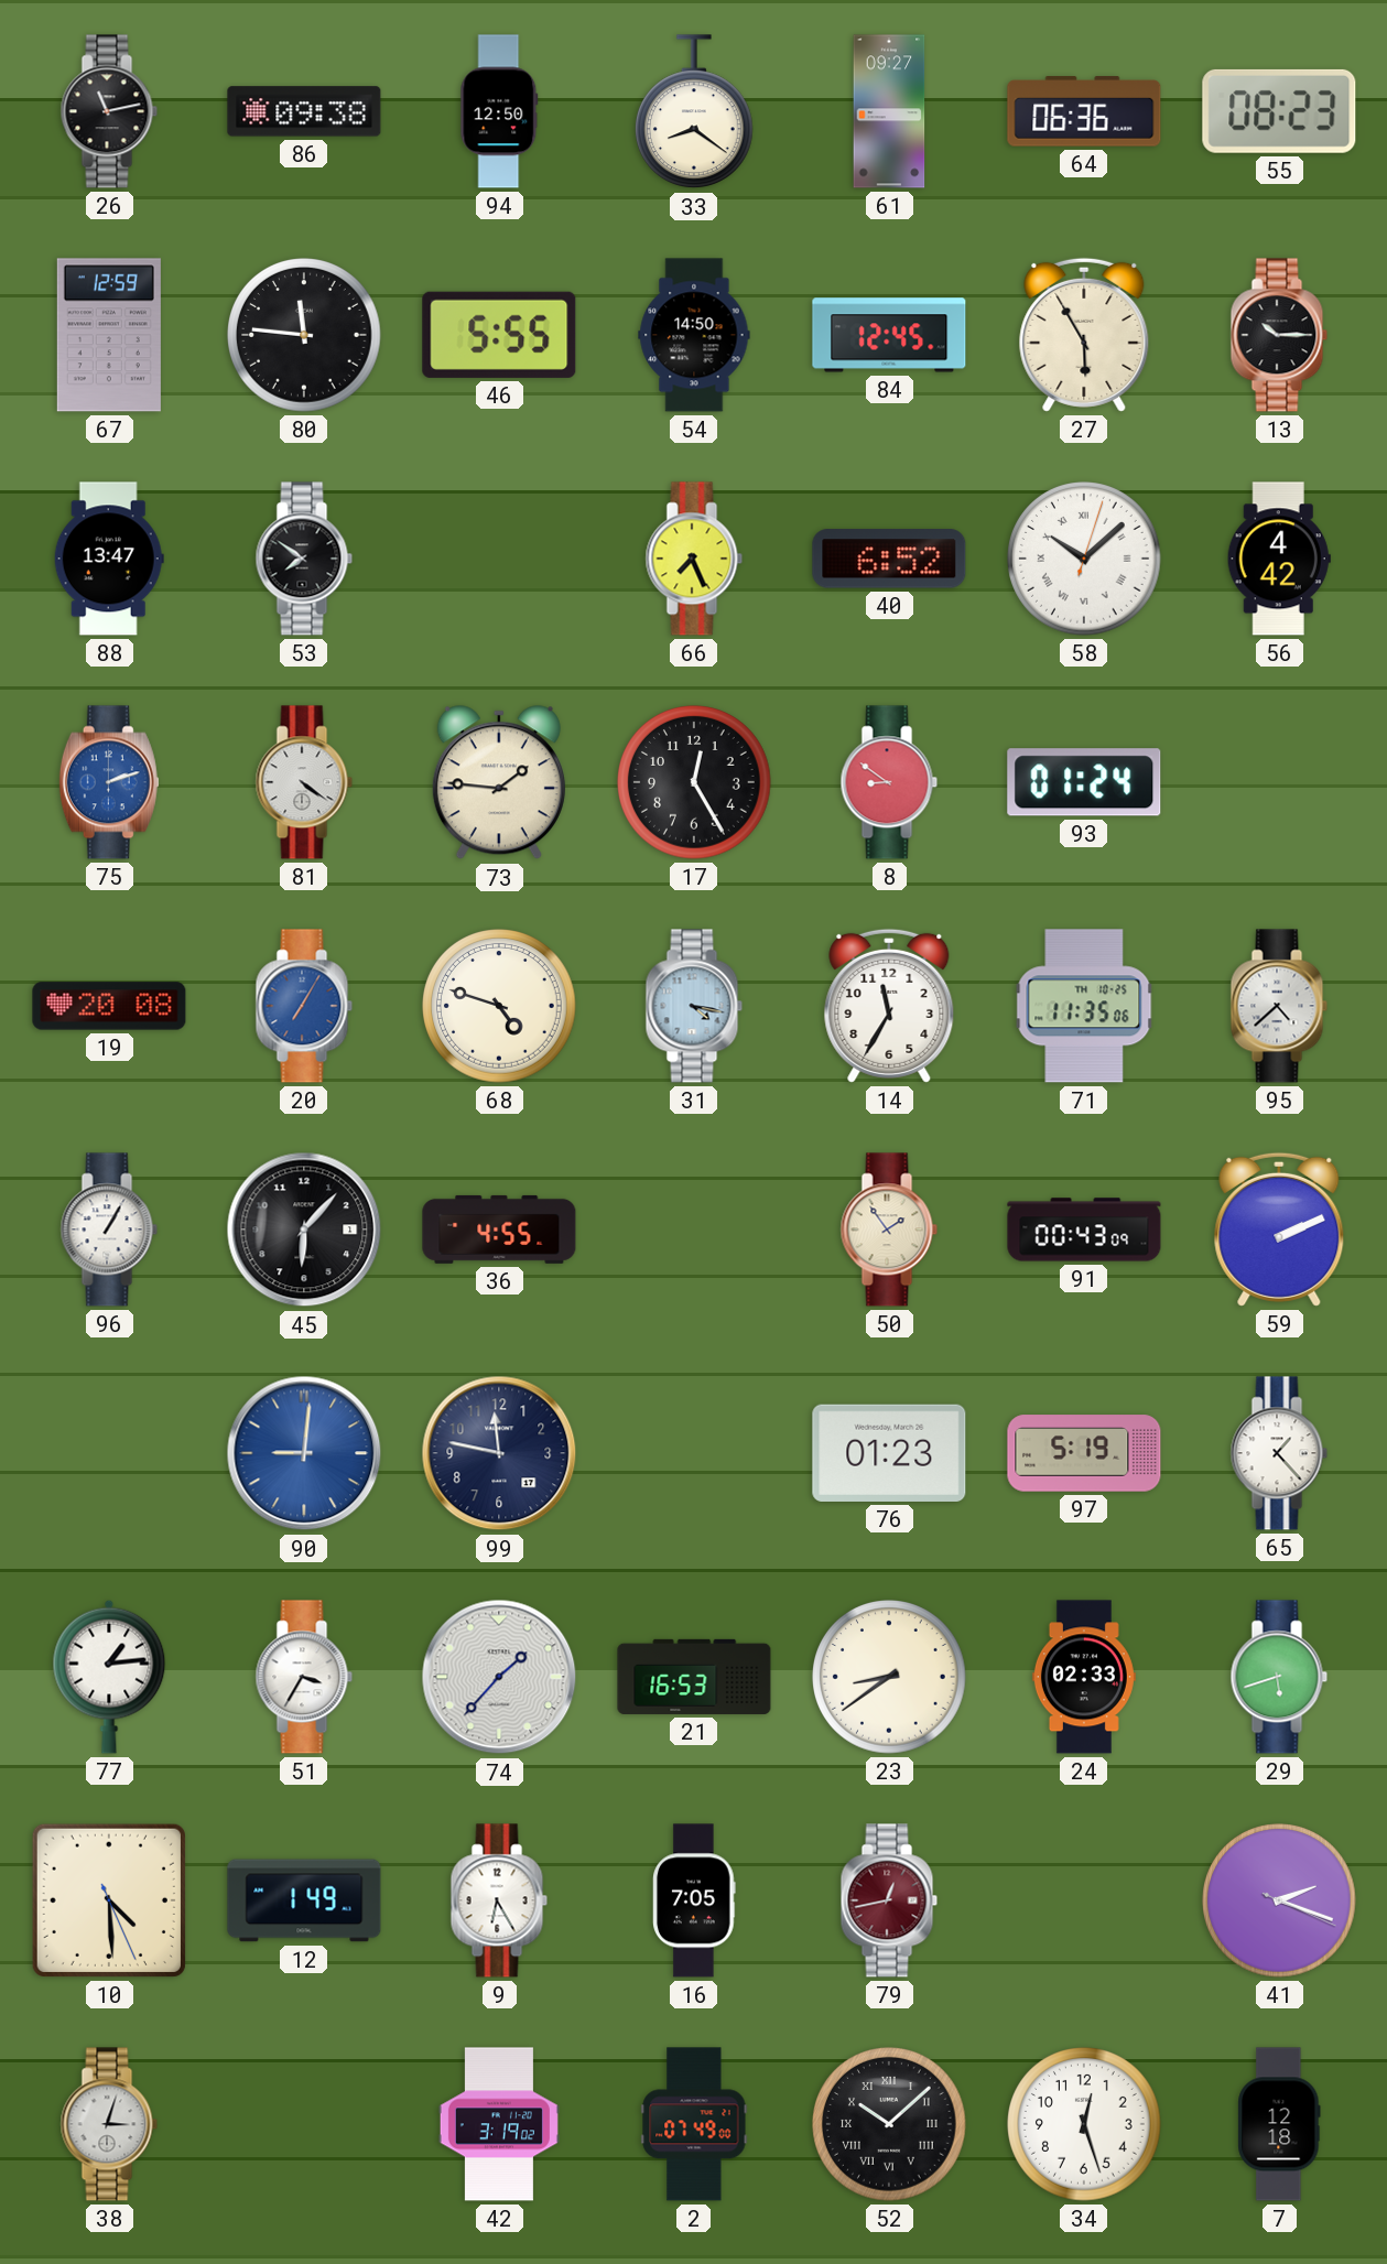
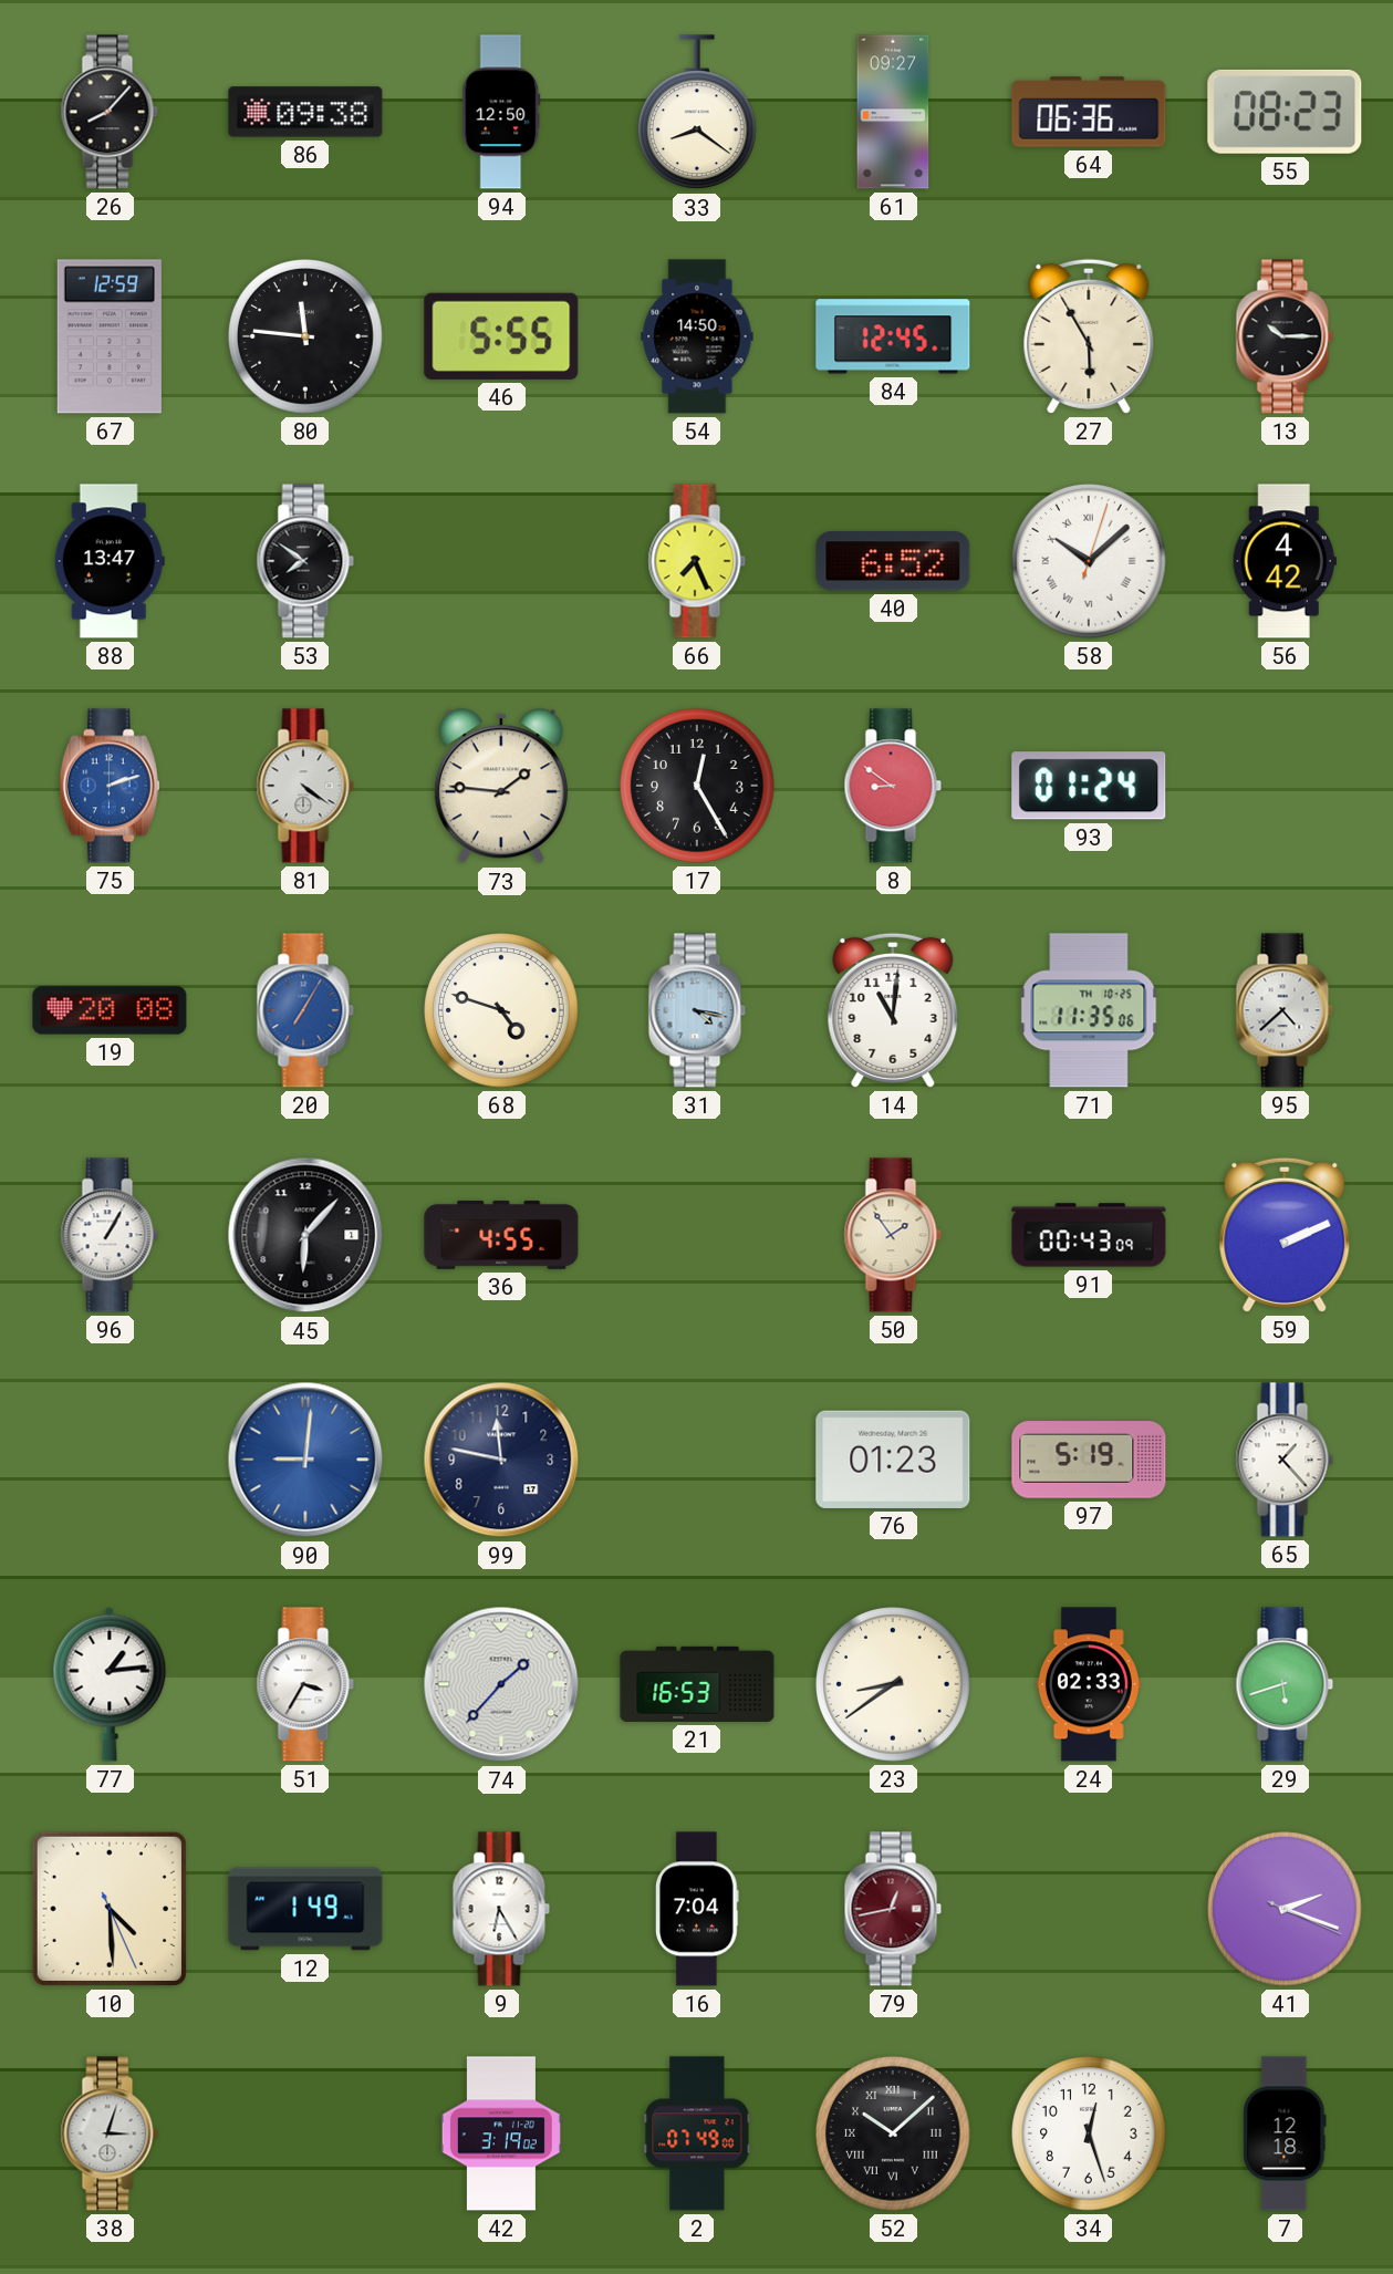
26: 11:13 -> 8:07 (110, 112)
14: 11:35 -> 11:01 (893, 1010)
16: 7:05 -> 7:04 (697, 1909)
